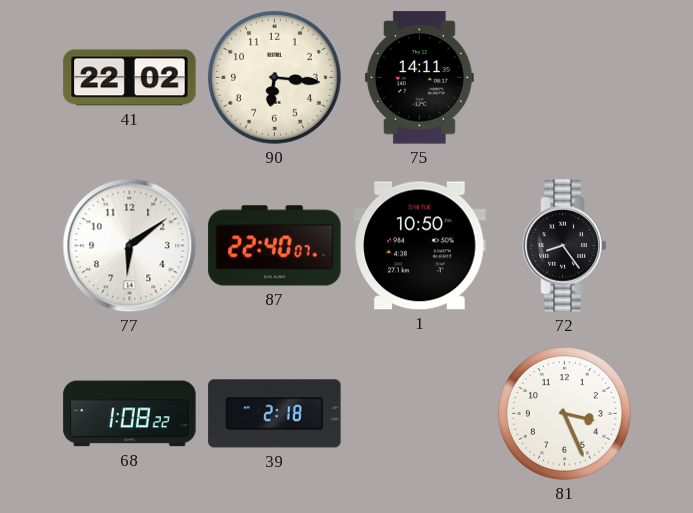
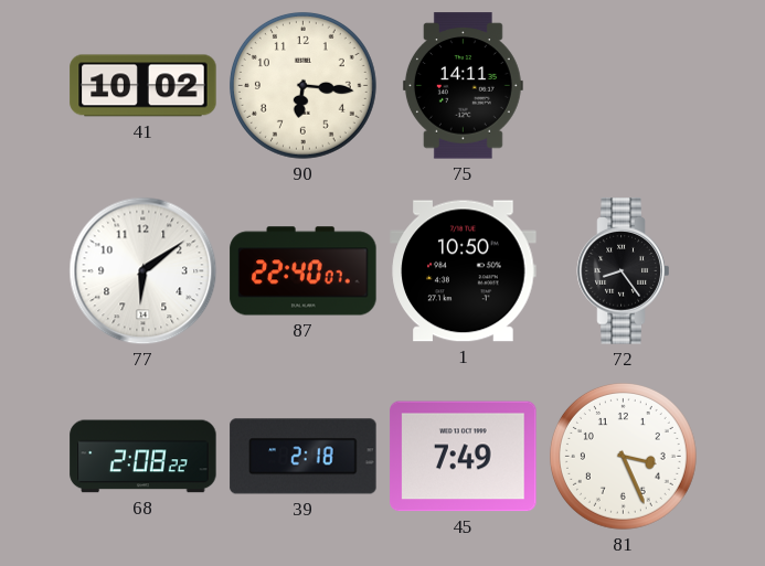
41: 22:02 -> 10:02 (144, 86)
68: 1:08 -> 2:08 (144, 457)
45: none -> 7:49 (464, 457)
